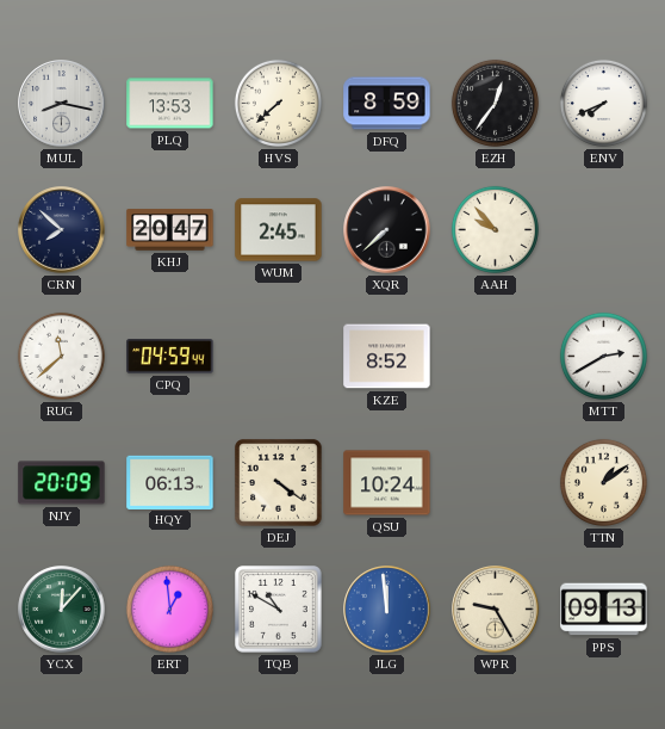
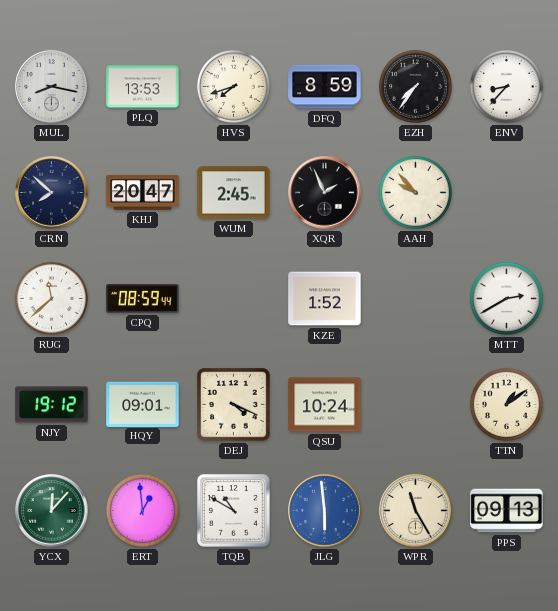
HVS: 7:38 -> 7:42 (233, 86)
EZH: 12:36 -> 7:36 (415, 86)
ENV: 7:41 -> 8:37 (506, 86)
XQR: 7:38 -> 1:56 (325, 193)
CPQ: 04:59 -> 08:59 (143, 299)
KZE: 8:52 -> 1:52 (325, 299)
NJY: 20:09 -> 19:12 (52, 405)
HQY: 06:13 -> 09:01 (143, 404)
DEJ: 4:21 -> 4:19 (234, 405)
JLG: 11:59 -> 5:59 (325, 511)
WPR: 9:25 -> 11:25 (416, 511)
